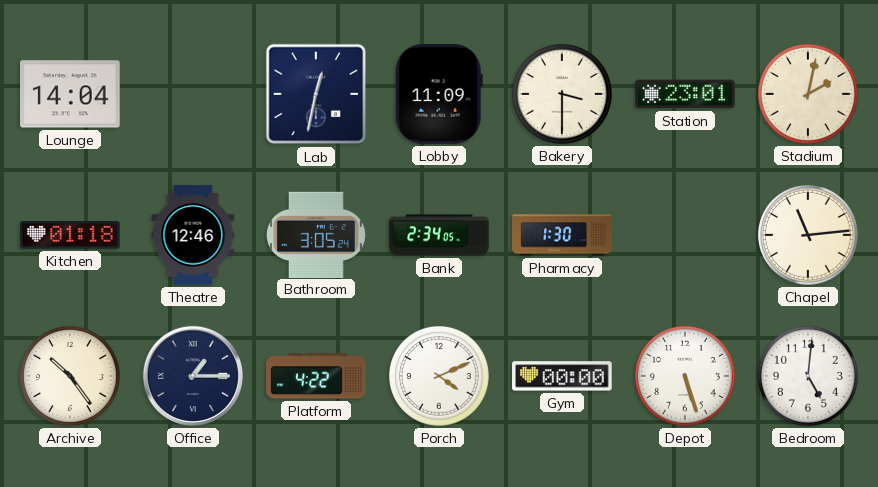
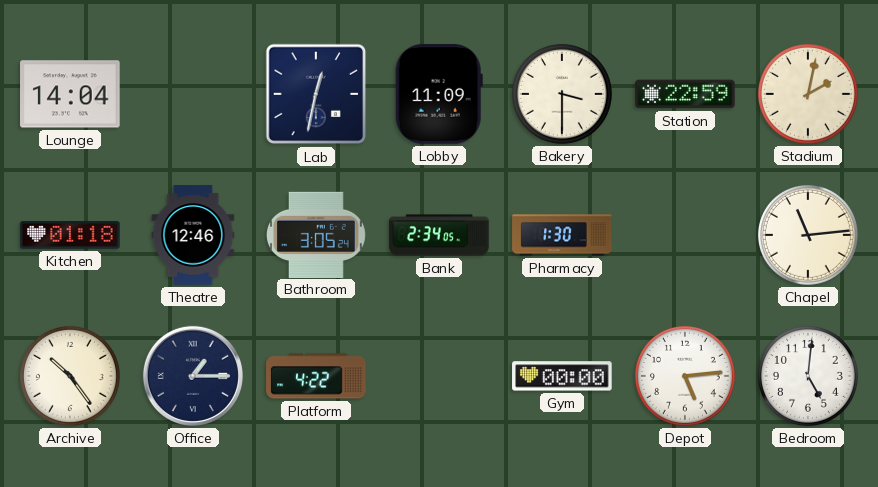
Station: 23:01 -> 22:59 (685, 94)
Porch: 4:11 -> none (439, 376)
Depot: 5:27 -> 5:14 (685, 376)
